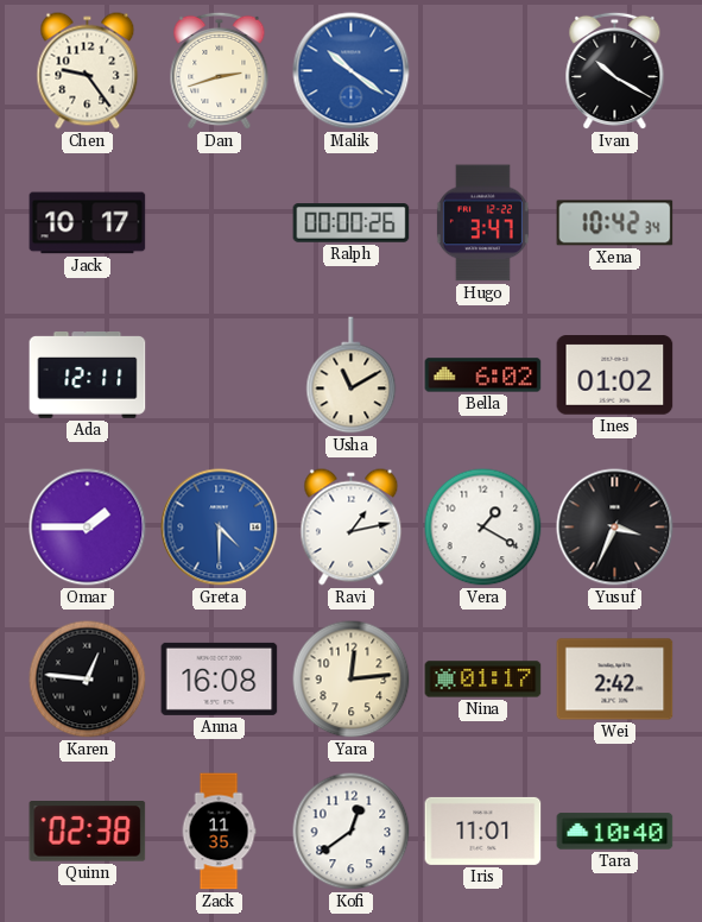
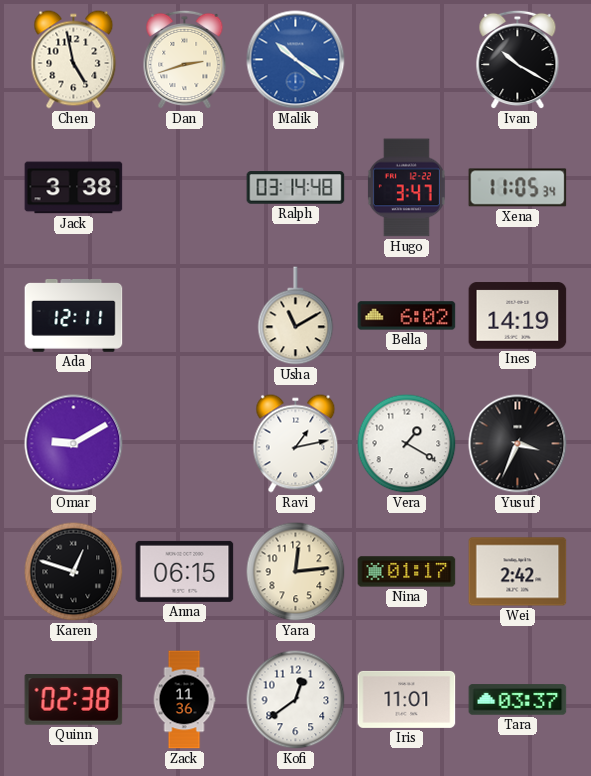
Chen: 9:24 -> 4:58 (74, 60)
Jack: 10:17 -> 3:38 (74, 188)
Ralph: 00:00 -> 03:14 (296, 188)
Xena: 10:42 -> 11:05 (518, 188)
Ines: 01:02 -> 14:19 (518, 316)
Omar: 1:45 -> 9:10 (74, 444)
Greta: 4:30 -> none (220, 528)
Karen: 12:46 -> 12:48 (74, 572)
Anna: 16:08 -> 06:15 (185, 571)
Zack: 11:35 -> 11:36 (184, 700)
Tara: 10:40 -> 03:37 (518, 700)
